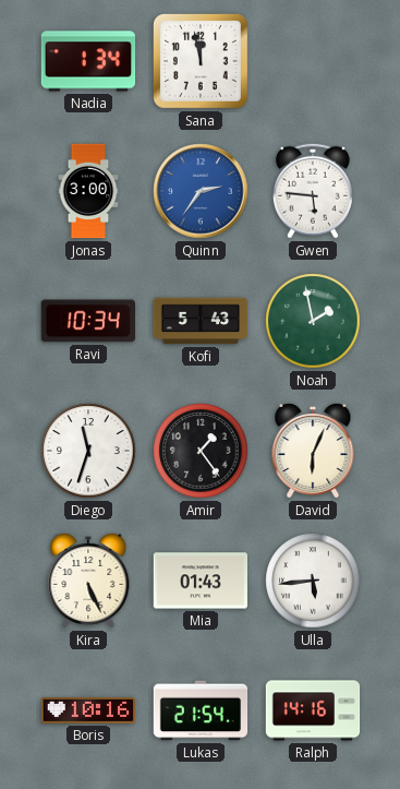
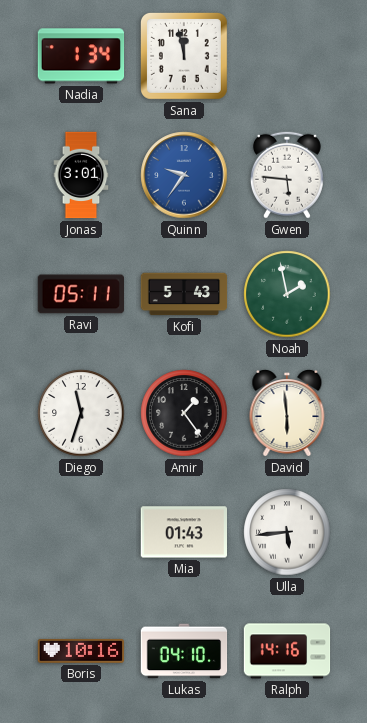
Jonas: 3:00 -> 3:01 (81, 175)
Quinn: 2:36 -> 9:36 (184, 175)
Ravi: 10:34 -> 05:11 (80, 294)
David: 6:04 -> 5:59 (287, 414)
Kira: 5:26 -> none (88, 582)
Lukas: 21:54 -> 04:10 (184, 651)
